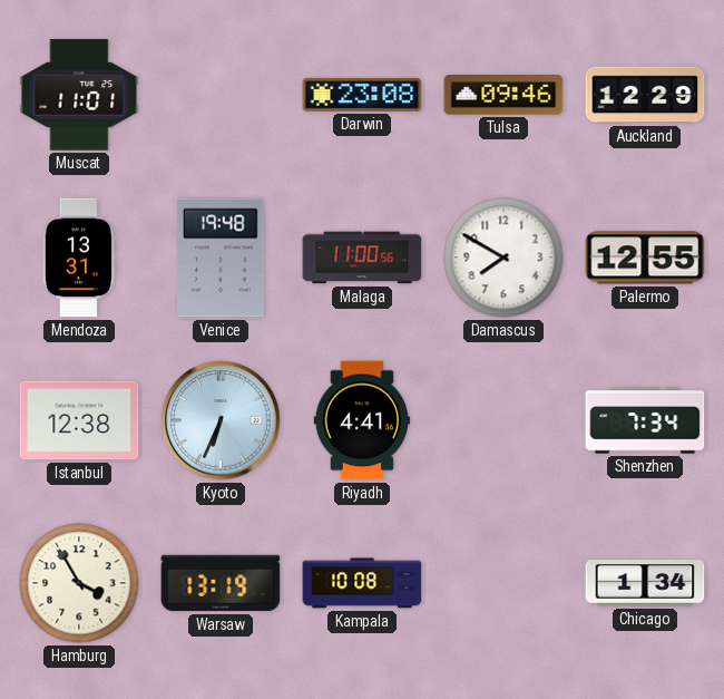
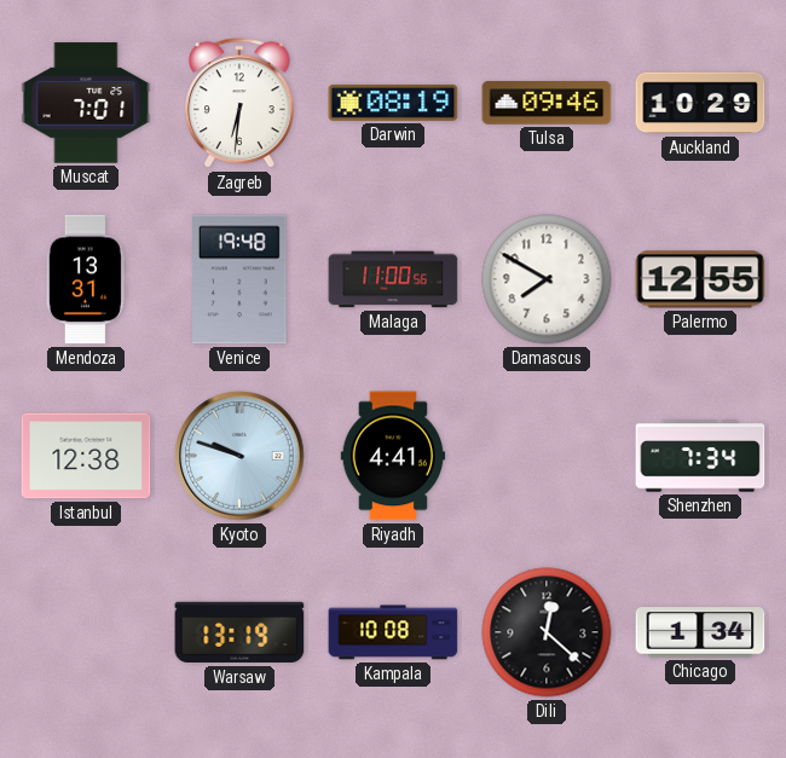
Muscat: 11:01 -> 7:01 (86, 103)
Zagreb: none -> 6:31 (239, 104)
Darwin: 23:08 -> 08:19 (393, 103)
Auckland: 12:29 -> 10:29 (700, 103)
Kyoto: 6:34 -> 9:48 (239, 456)
Hamburg: 3:55 -> none (79, 583)
Dili: none -> 12:22 (547, 632)
